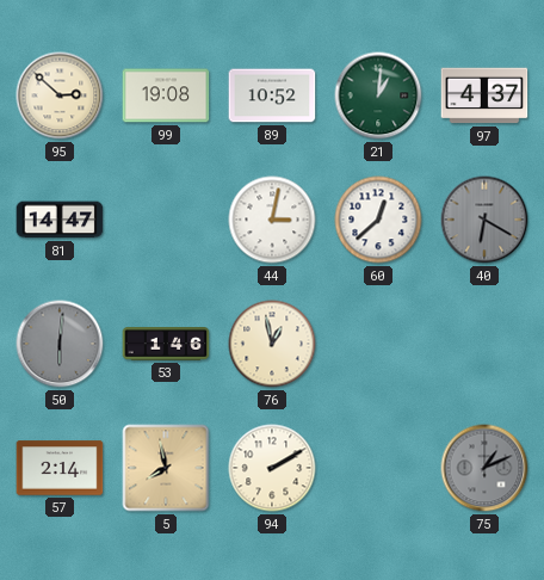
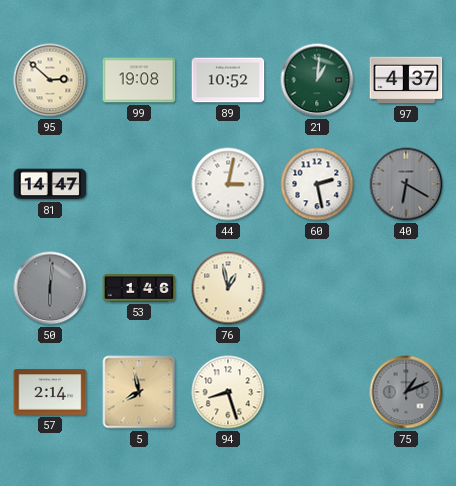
60: 12:38 -> 2:28 (317, 184)
94: 2:10 -> 8:27 (228, 392)
